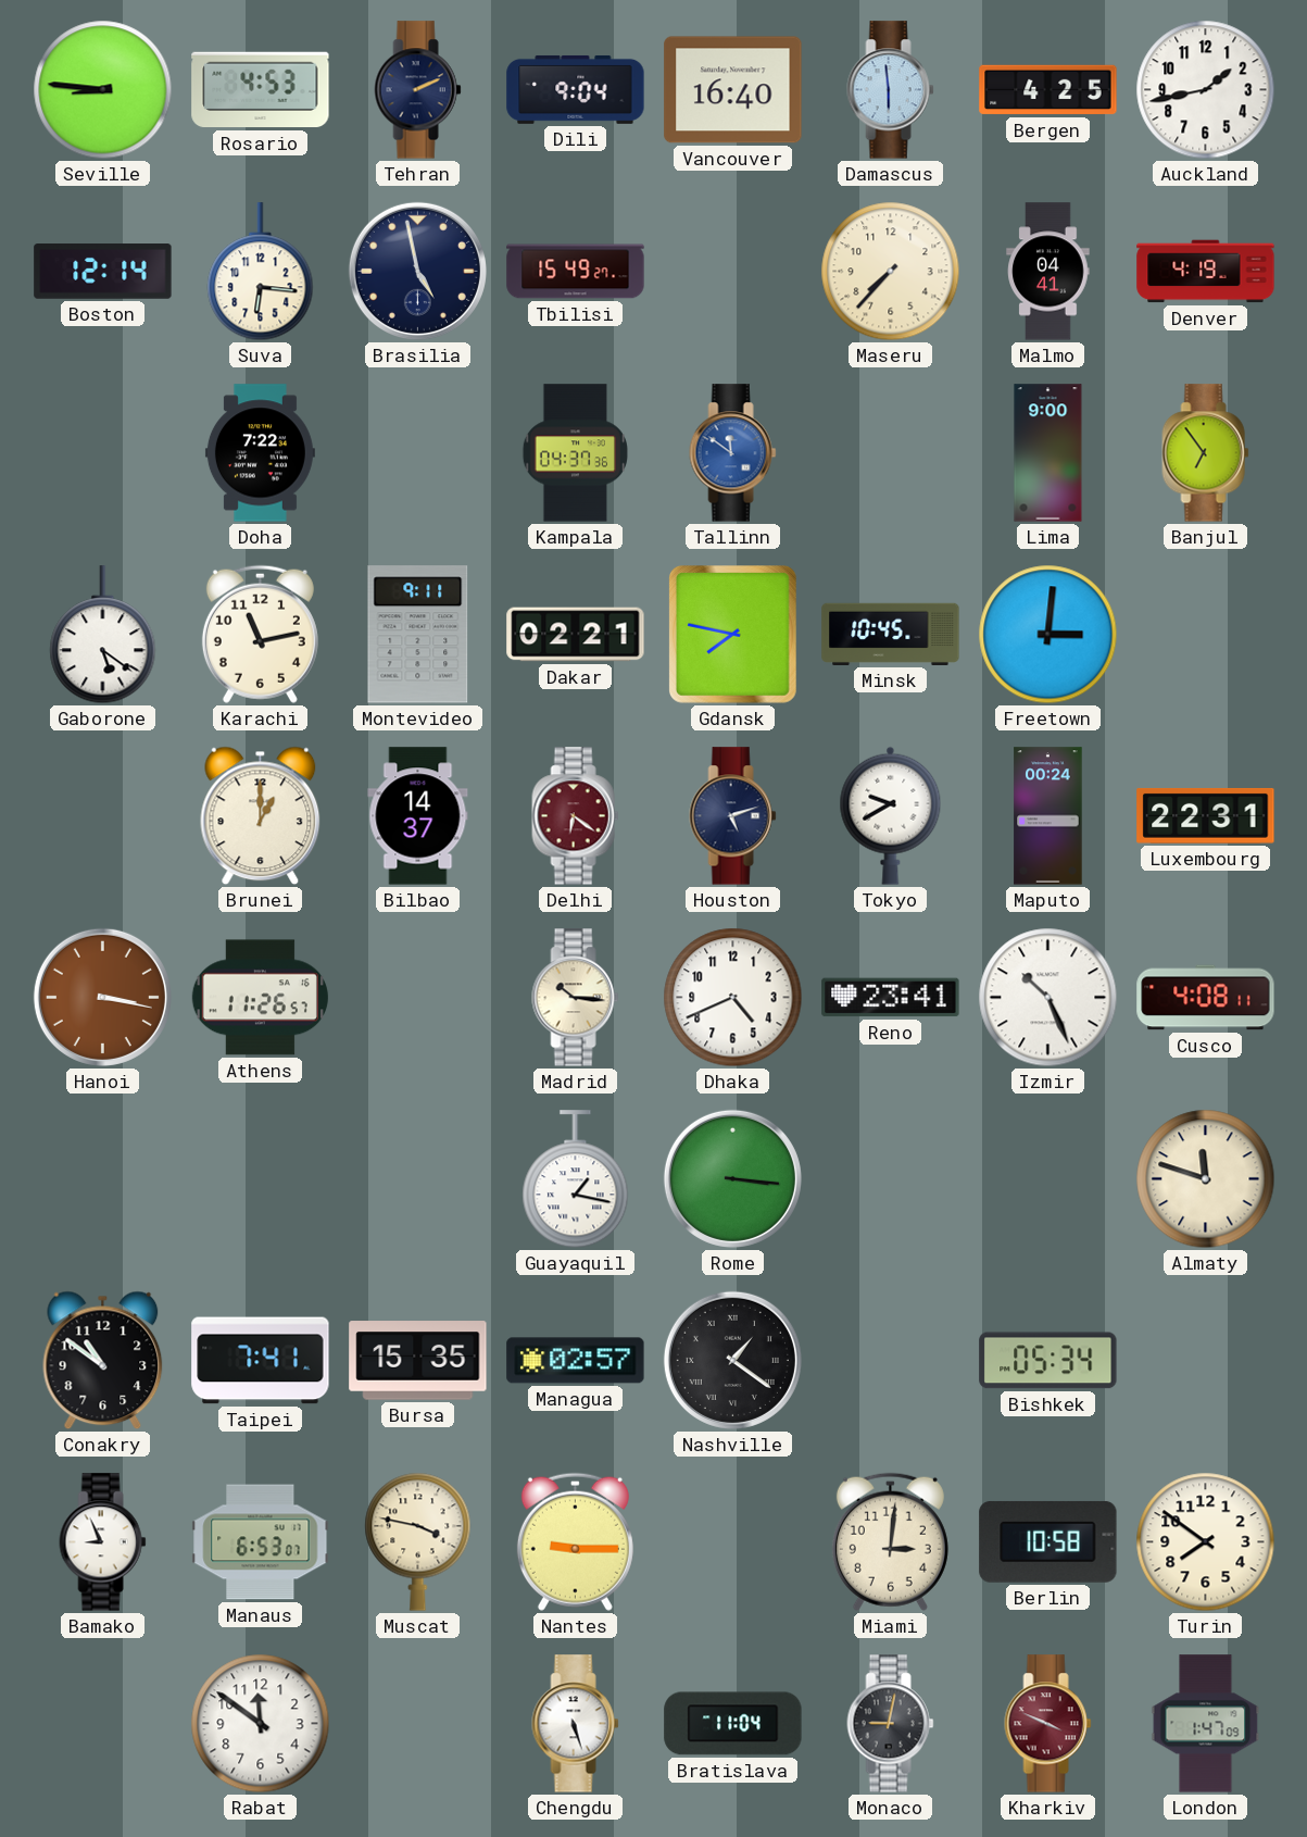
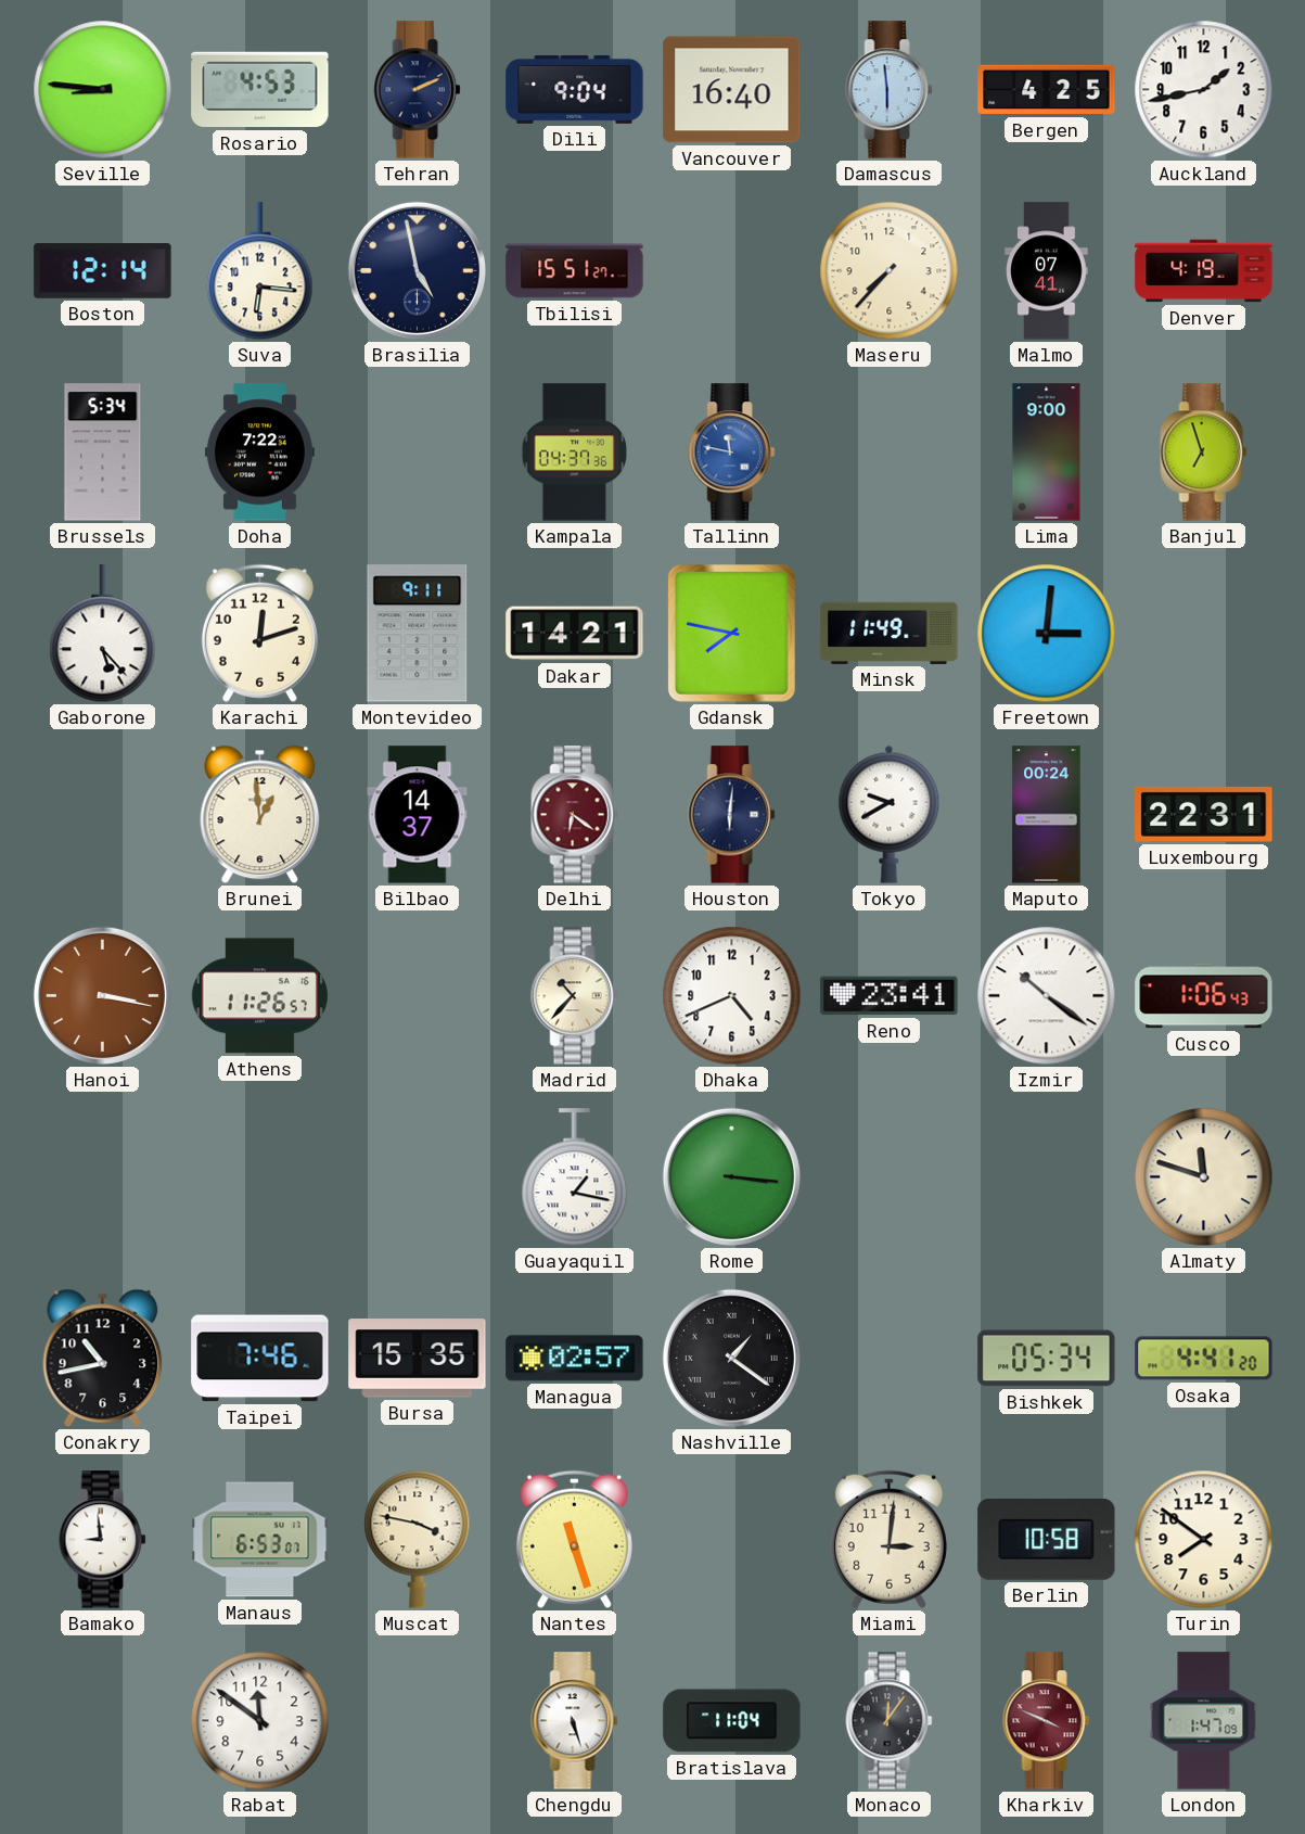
Tbilisi: 15:49 -> 15:51 (575, 271)
Malmo: 04:41 -> 07:41 (1047, 271)
Brussels: none -> 5:34 (103, 453)
Tallinn: 11:51 -> 11:47 (732, 453)
Banjul: 6:54 -> 6:57 (1204, 453)
Gaborone: 5:21 -> 5:23 (103, 634)
Karachi: 11:13 -> 12:12 (259, 633)
Dakar: 02:21 -> 14:21 (575, 634)
Minsk: 10:45 -> 11:49 (890, 633)
Brunei: 1:00 -> 12:59 (260, 815)
Houston: 5:12 -> 6:01 (732, 815)
Madrid: 10:16 -> 10:37 (575, 996)
Izmir: 10:26 -> 10:21 (1047, 996)
Cusco: 4:08 -> 1:06 (1204, 996)
Conakry: 10:51 -> 10:43 (103, 1359)
Taipei: 7:41 -> 7:46 (260, 1359)
Osaka: none -> 4:41 (1204, 1359)
Bamako: 8:56 -> 8:59 (103, 1540)
Nantes: 9:15 -> 11:27 (574, 1539)
Monaco: 9:02 -> 12:06 (890, 1721)
